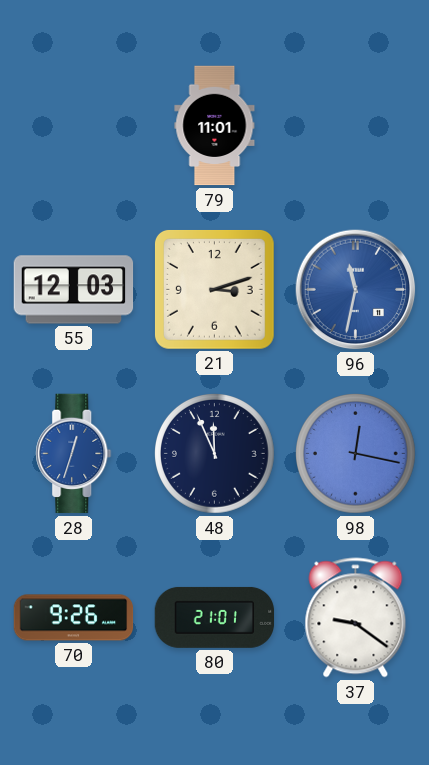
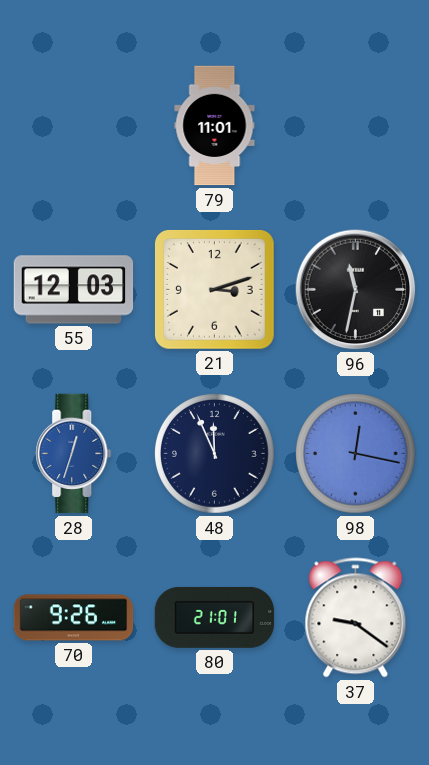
96 dial: blue -> black (356, 290)
